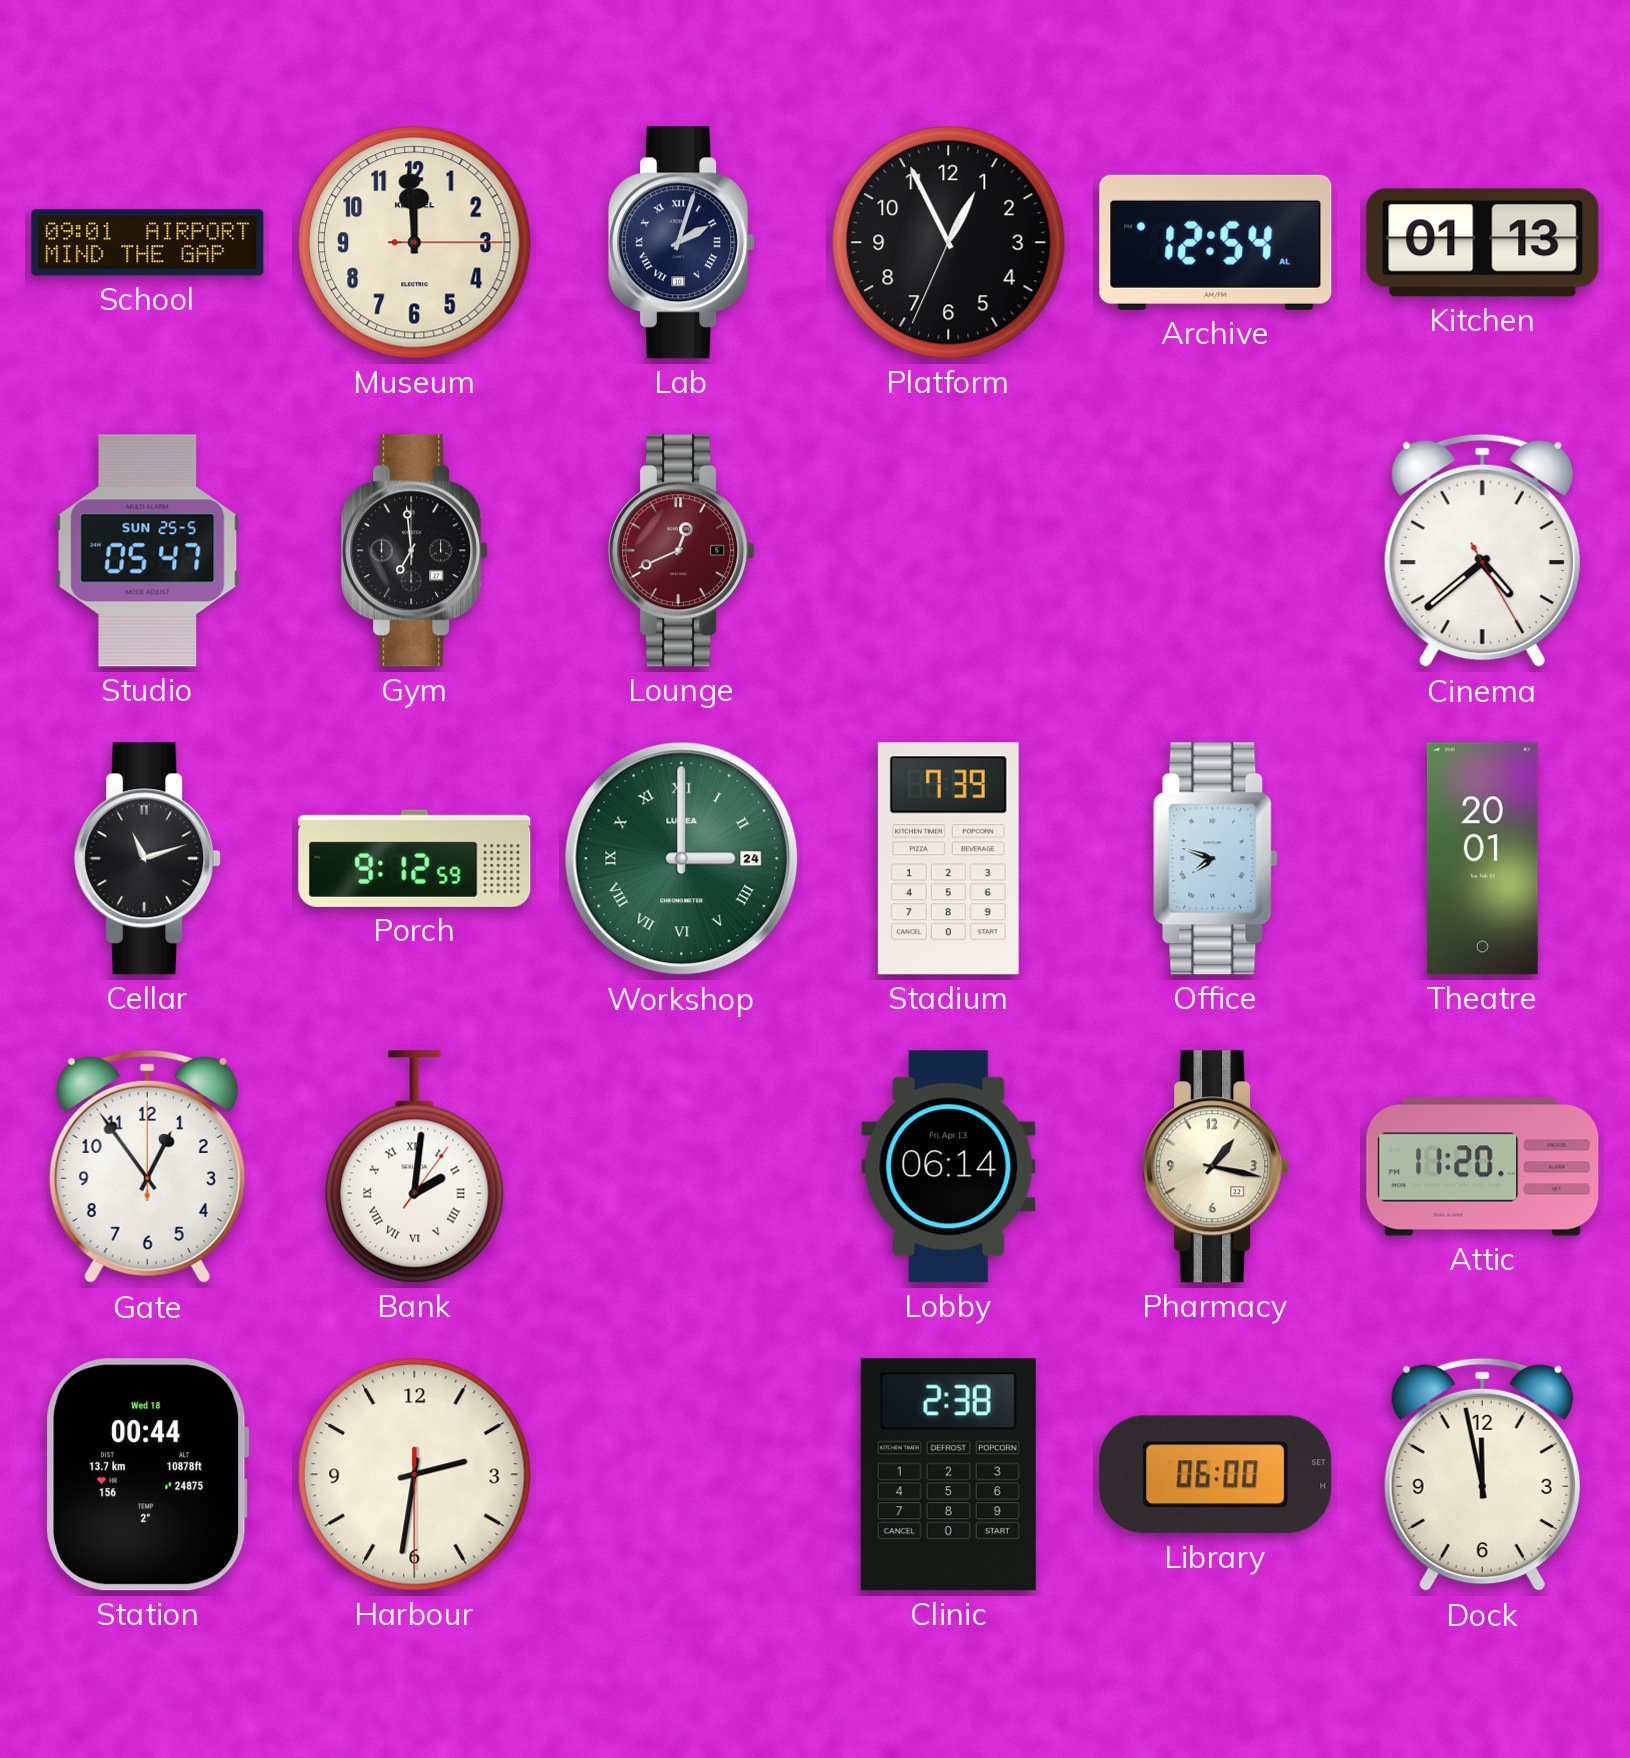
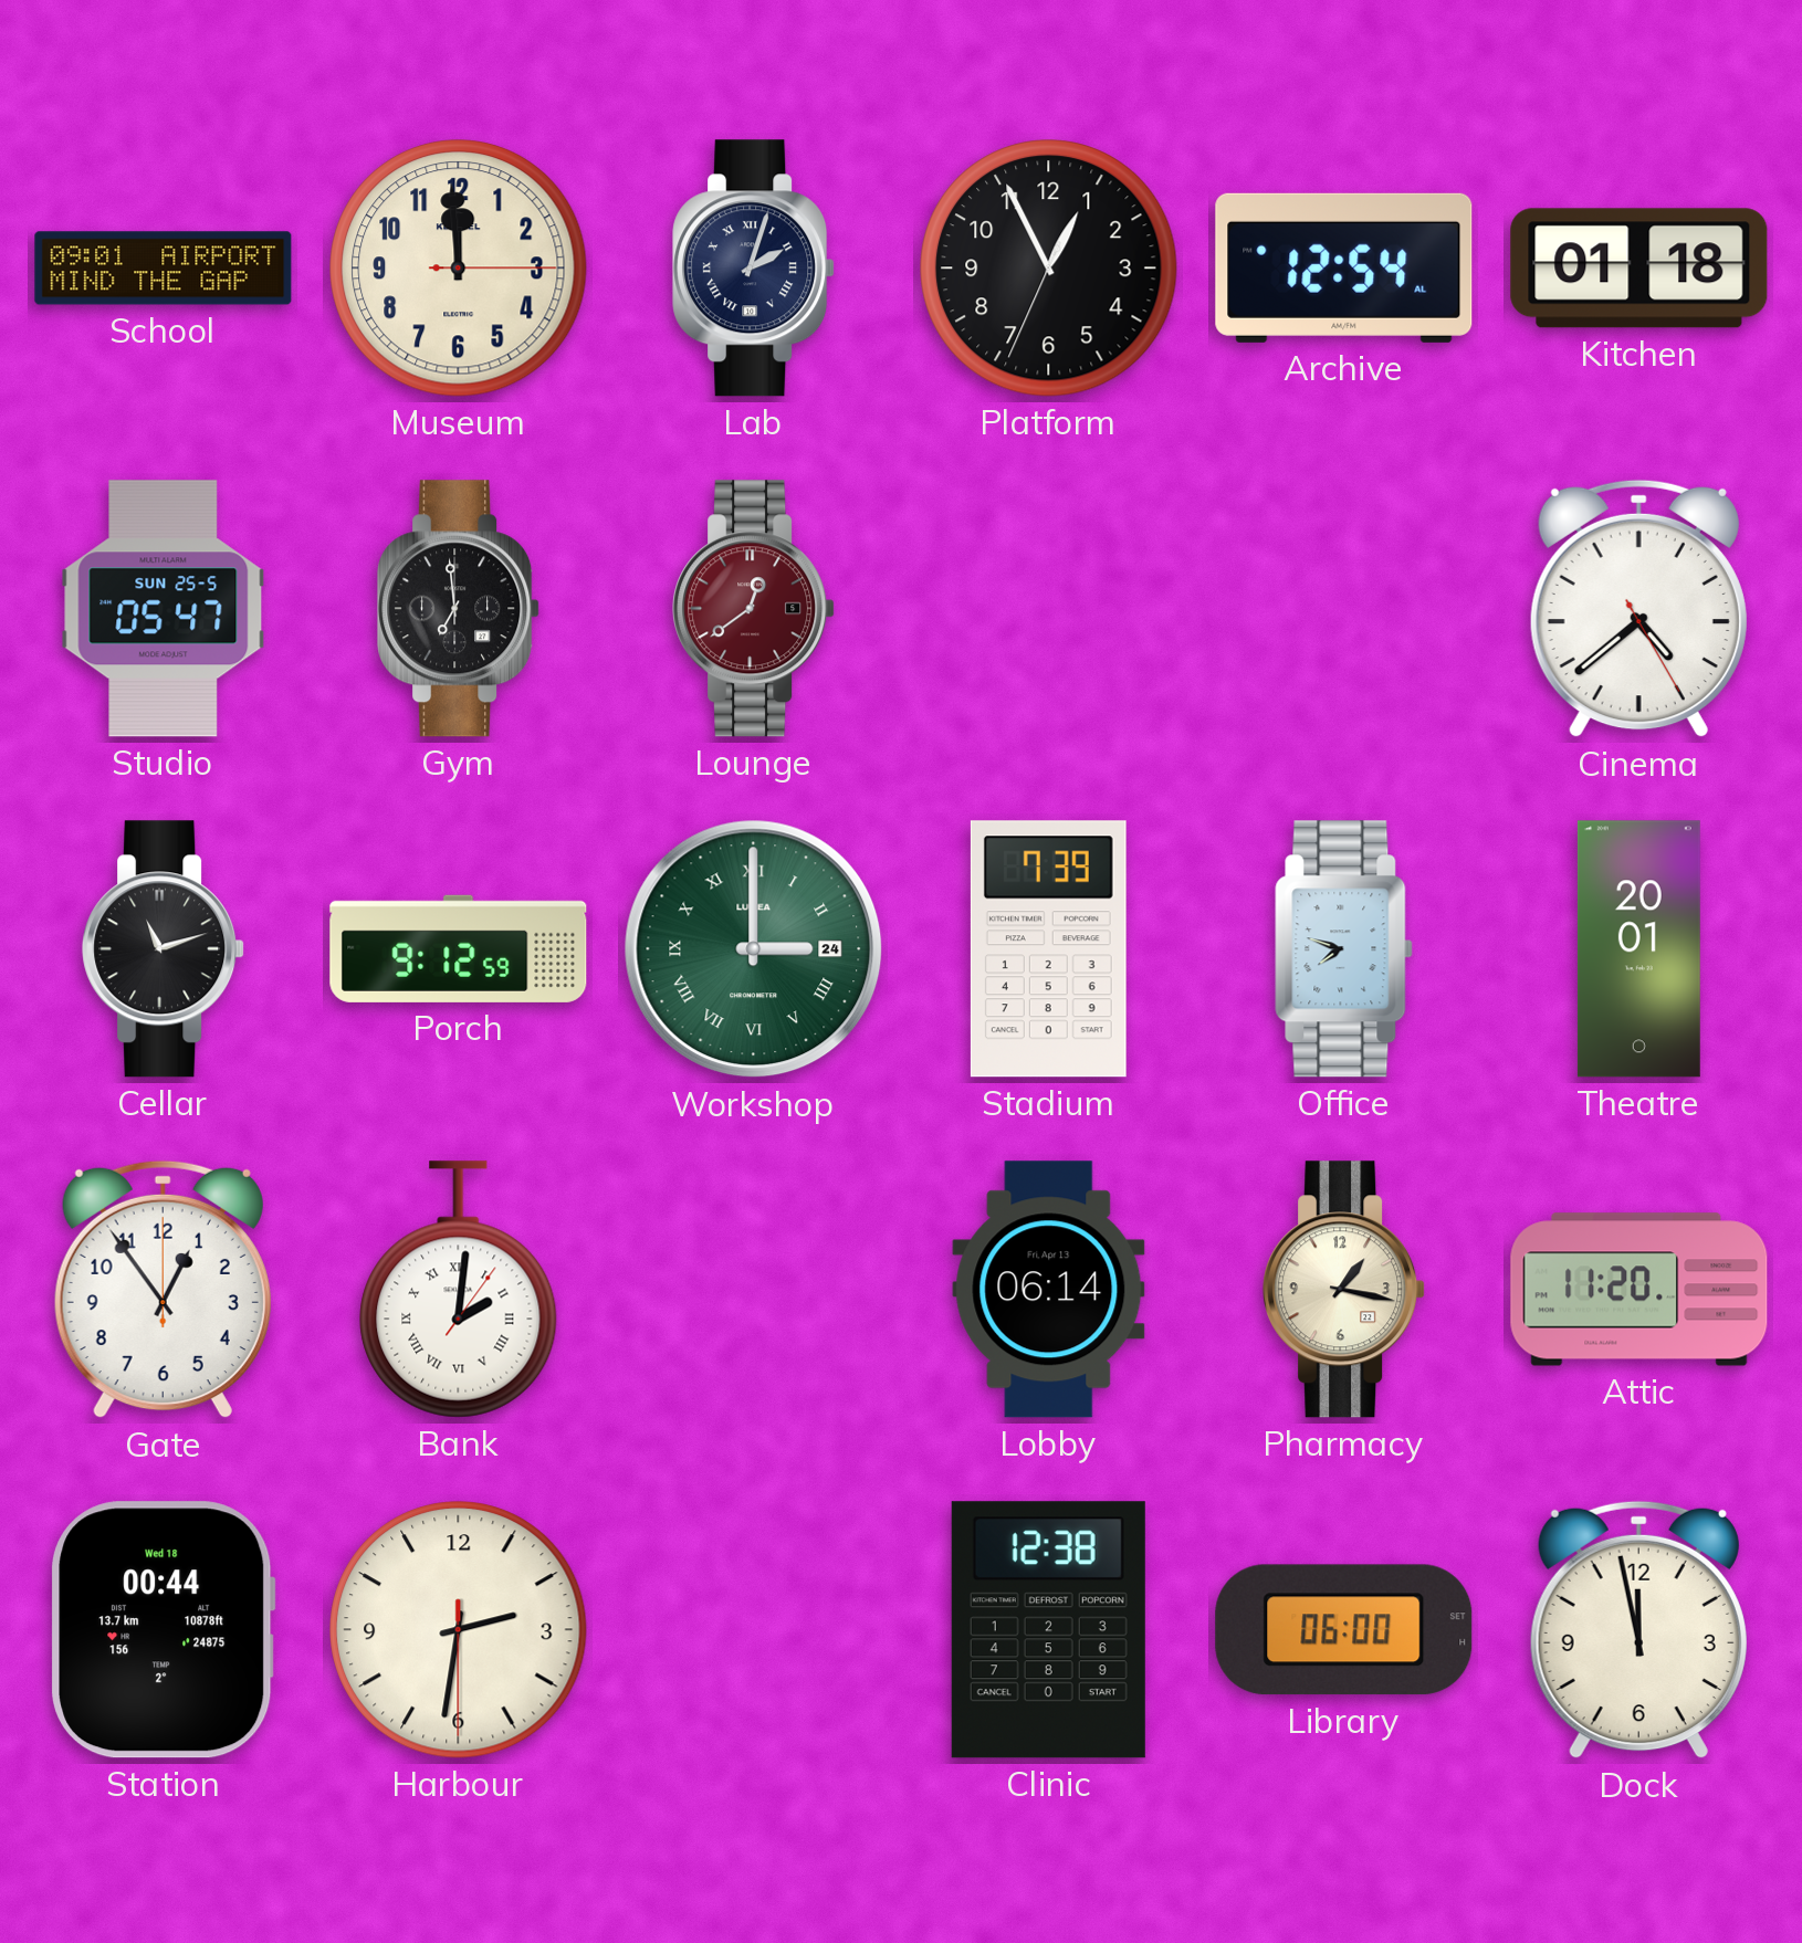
Kitchen: 01:13 -> 01:18 (1639, 269)
Lounge: 12:41 -> 12:39 (754, 609)
Clinic: 2:38 -> 12:38 (1048, 1630)
